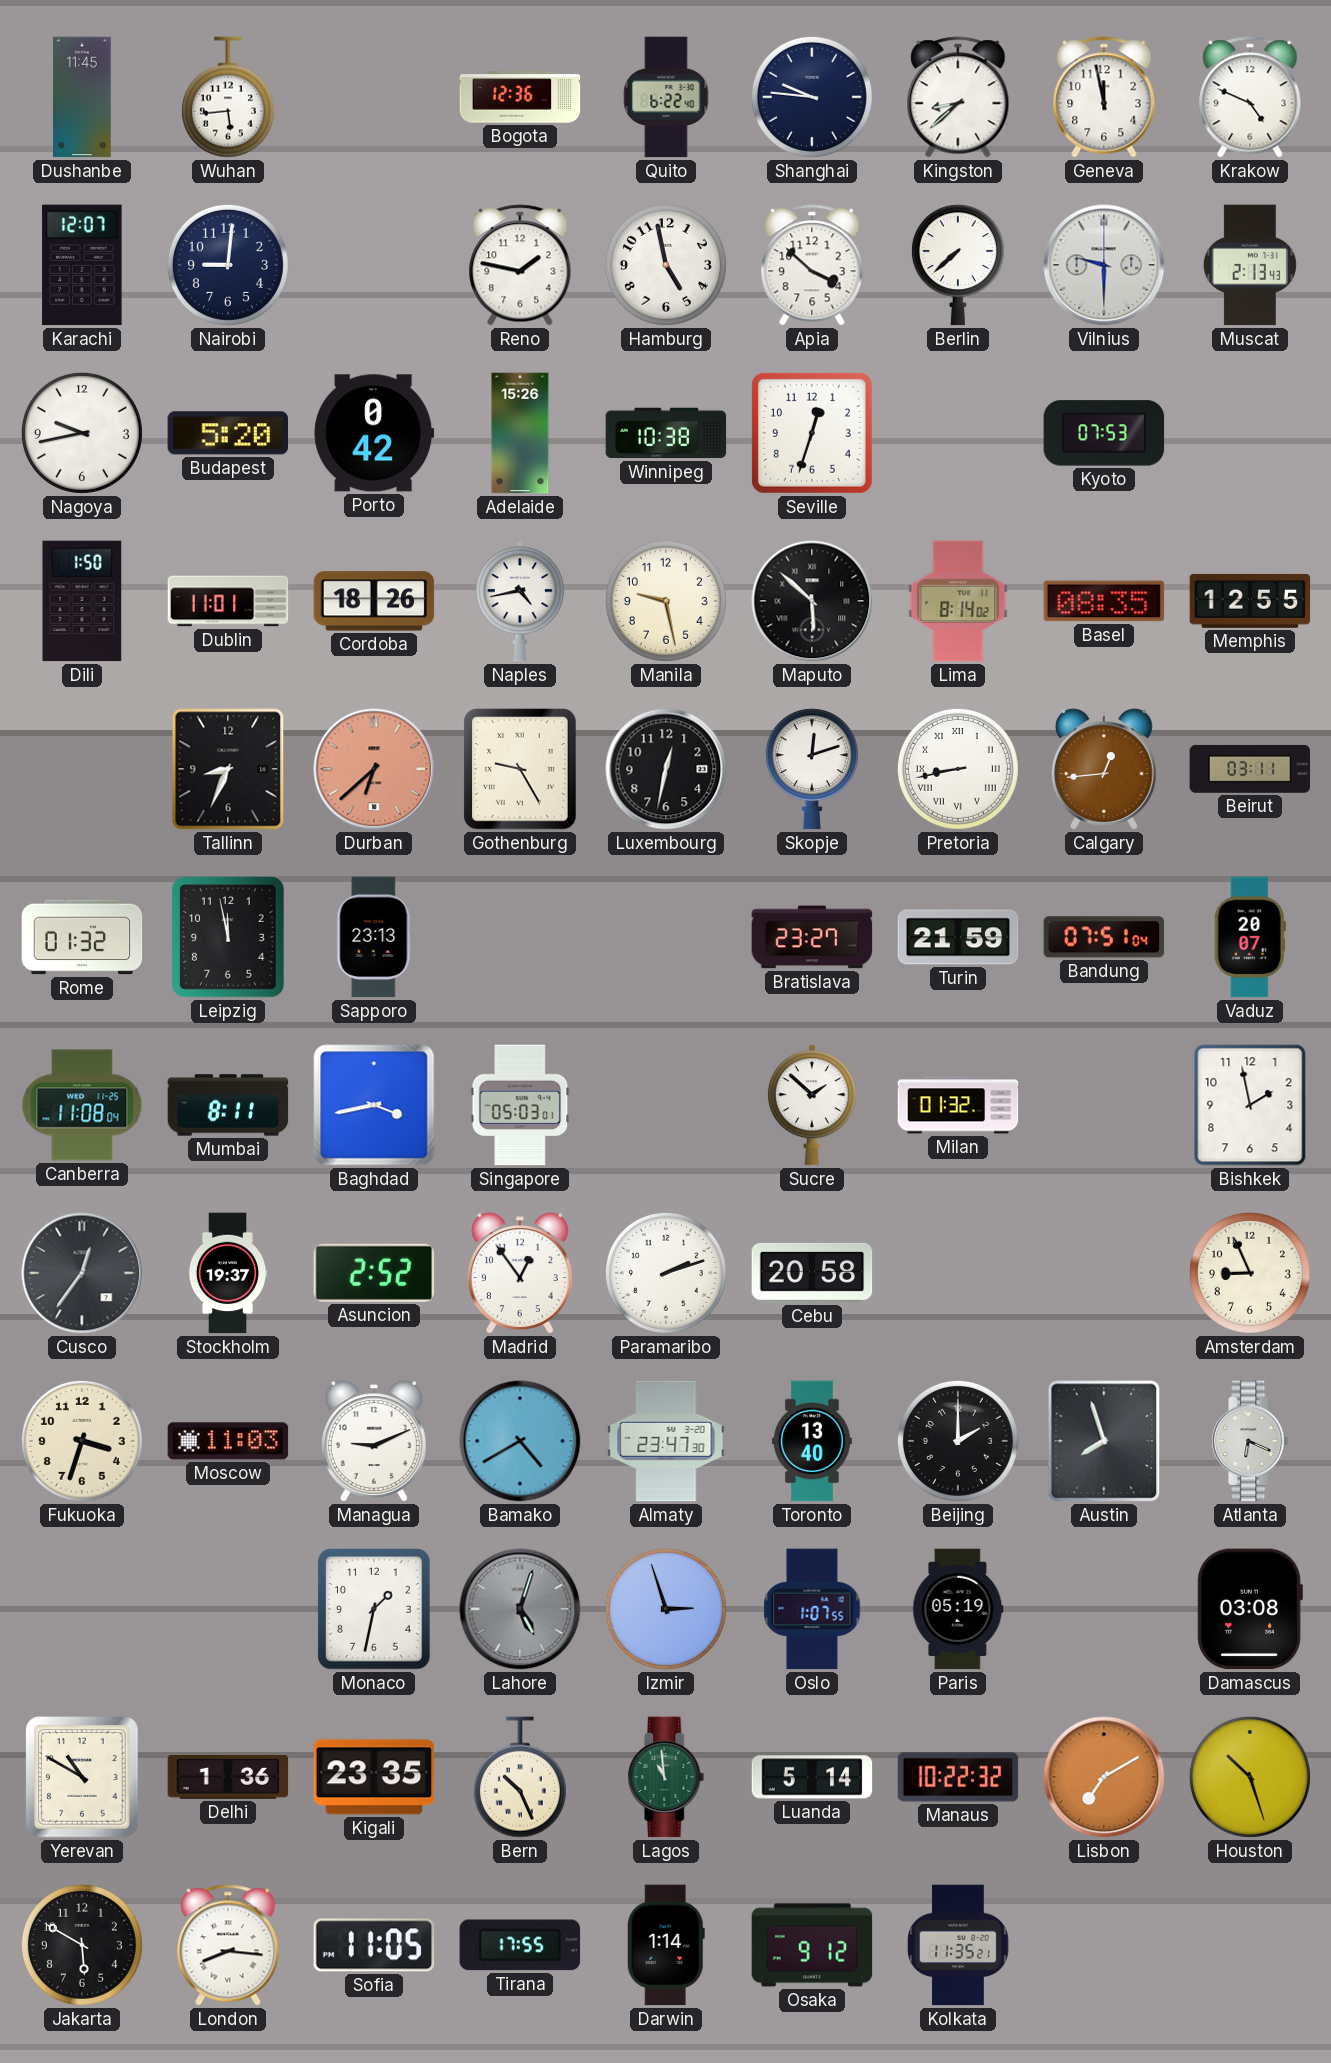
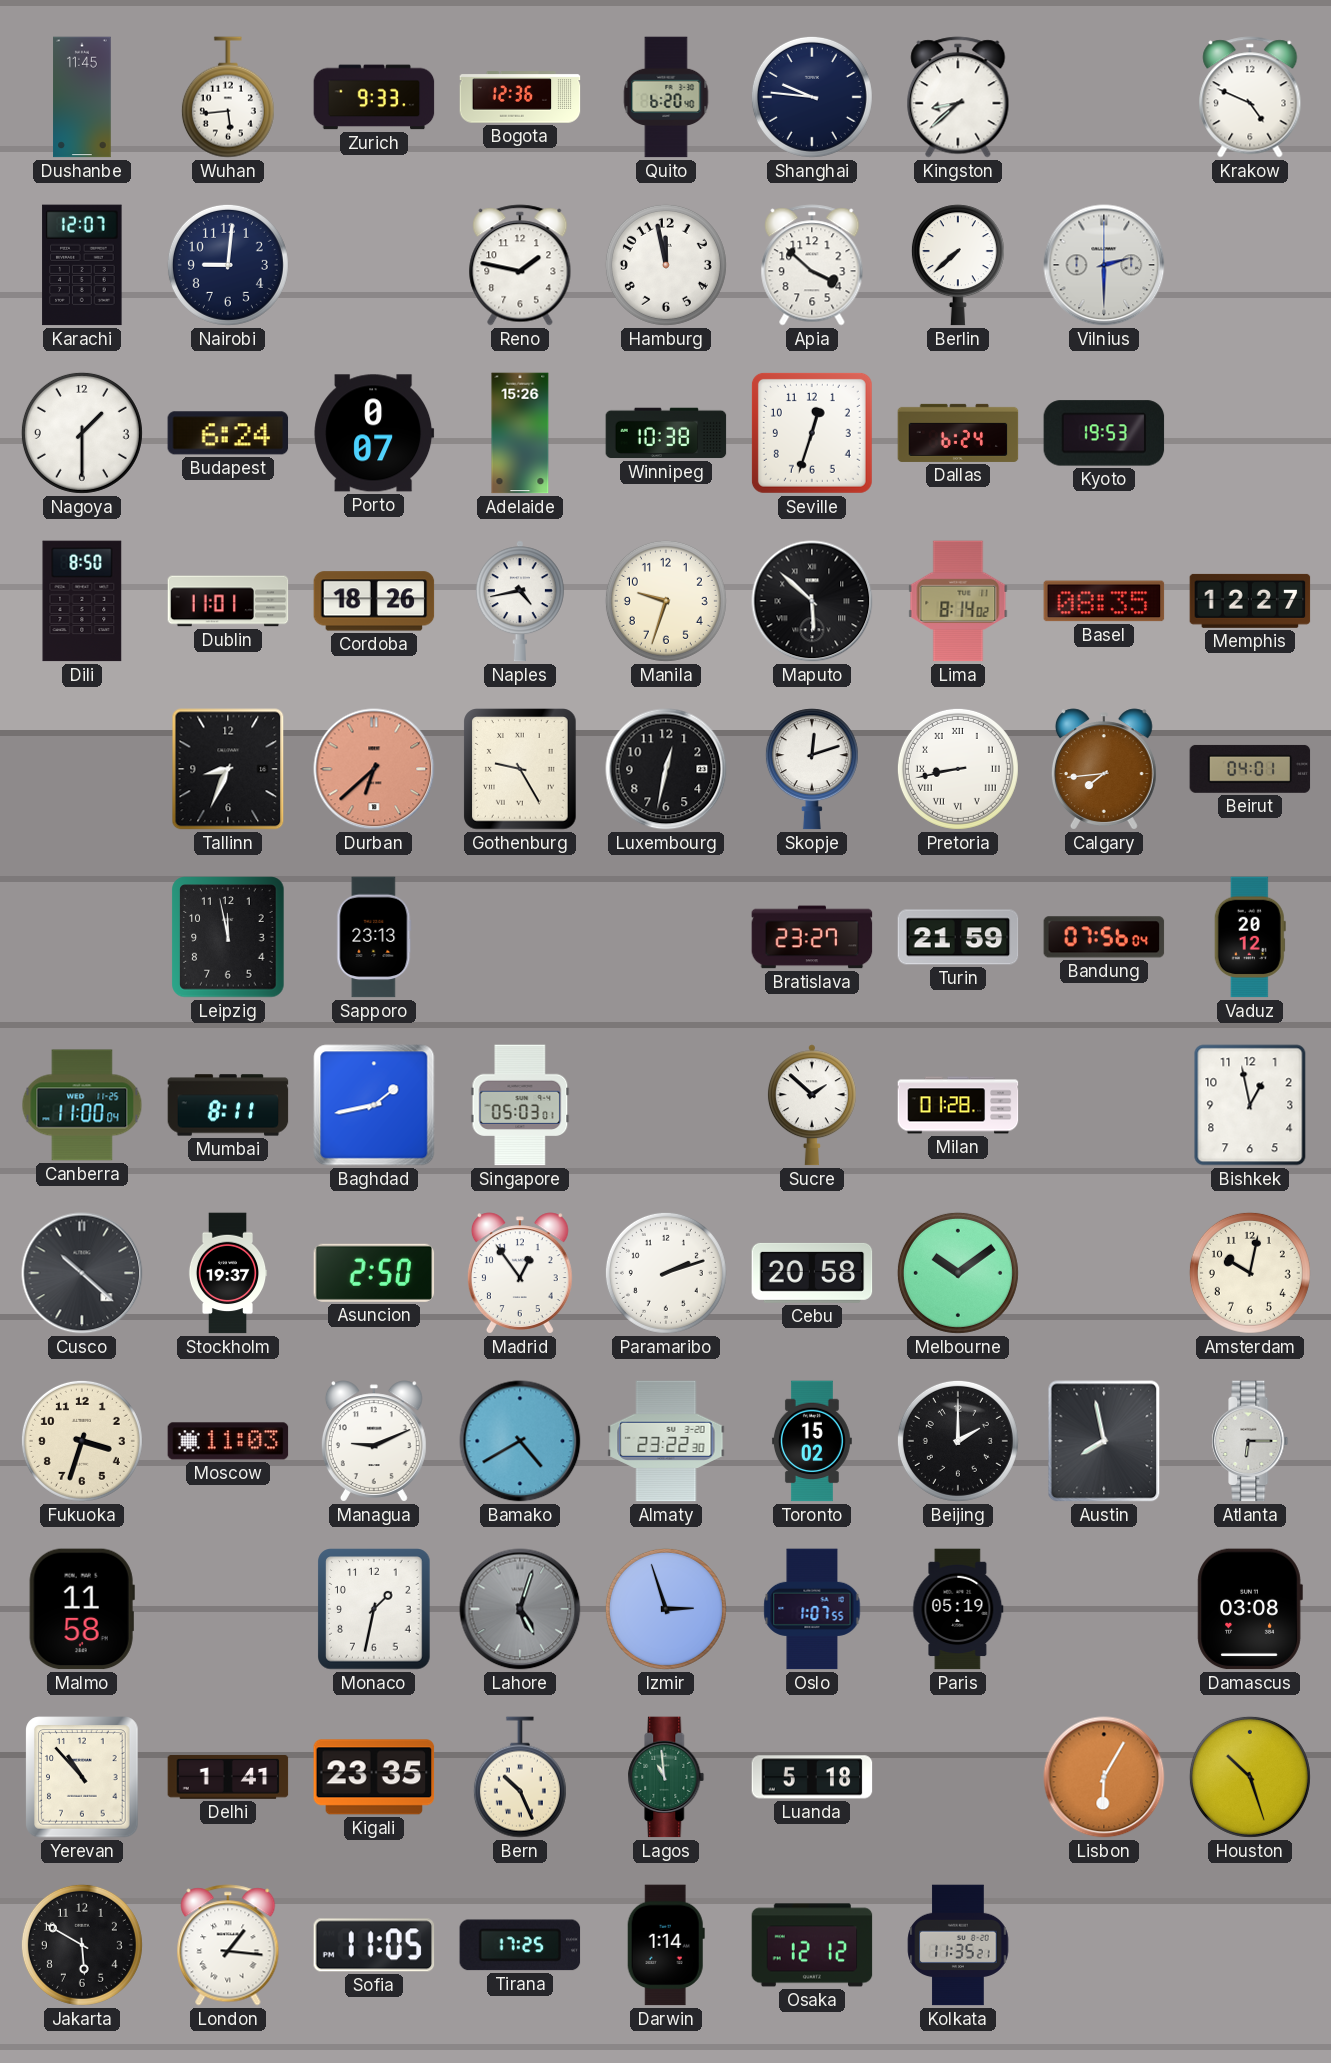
Zurich: none -> 9:33 (374, 97)
Quito: 6:22 -> 6:20 (666, 97)
Geneva: 11:58 -> none (1104, 97)
Hamburg: 4:58 -> 11:58 (666, 265)
Vilnius: 9:30 -> 2:30 (1104, 265)
Muscat: 2:13 -> none (1250, 265)
Nagoya: 9:43 -> 1:30 (82, 433)
Budapest: 5:20 -> 6:24 (228, 433)
Porto: 0:42 -> 0:07 (374, 433)
Dallas: none -> 6:24 (958, 433)
Kyoto: 07:53 -> 19:53 (1104, 433)
Dili: 1:50 -> 8:50 (82, 601)
Manila: 9:28 -> 9:33 (666, 601)
Memphis: 12:55 -> 12:27 (1250, 601)
Calgary: 12:44 -> 7:44 (1104, 769)
Beirut: 03:11 -> 04:01 (1250, 769)
Rome: 01:32 -> none (82, 937)
Bandung: 07:51 -> 07:56 (1104, 937)
Vaduz: 20:07 -> 20:12 (1250, 937)
Canberra: 11:08 -> 11:00 (82, 1105)
Baghdad: 3:43 -> 1:43 (374, 1105)
Milan: 01:32 -> 01:28 (958, 1105)
Bishkek: 1:58 -> 12:58 (1250, 1105)
Cusco: 12:36 -> 10:22 (82, 1273)
Asuncion: 2:52 -> 2:50 (374, 1273)
Melbourne: none -> 10:09 (958, 1273)
Amsterdam: 8:56 -> 10:02 (1250, 1273)
Almaty: 23:47 -> 23:22 (666, 1441)
Toronto: 13:40 -> 15:02 (812, 1441)
Austin: 7:57 -> 7:58 (1104, 1441)
Atlanta: 6:19 -> 6:15 (1250, 1441)
Malmo: none -> 11:58 (82, 1609)
Yerevan: 10:50 -> 10:53 (82, 1777)
Delhi: 1:36 -> 1:41 (228, 1778)
Luanda: 5:14 -> 5:18 (812, 1777)
Manaus: 10:22 -> none (958, 1777)
Lisbon: 7:10 -> 6:05 (1104, 1777)
London: 8:16 -> 1:16 (228, 1945)
Tirana: 17:55 -> 17:25 (520, 1945)
Osaka: 9:12 -> 12:12 (812, 1945)
